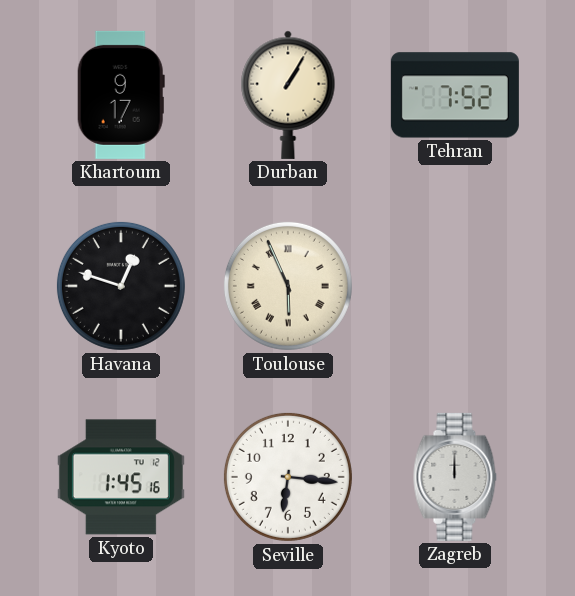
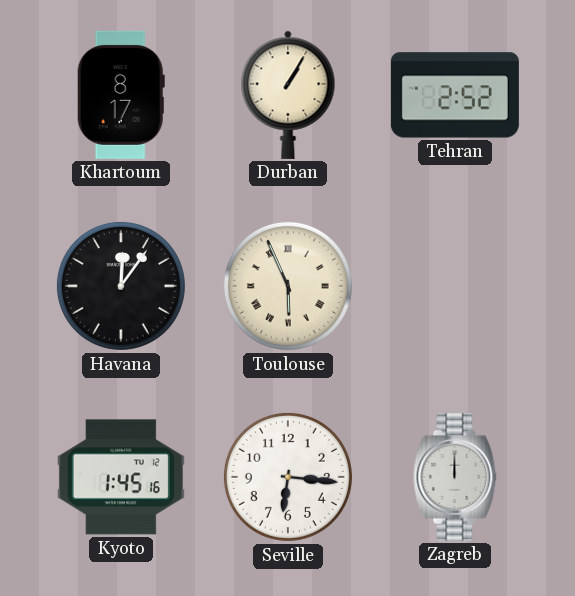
Khartoum: 9:17 -> 8:17 (121, 95)
Tehran: 7:52 -> 2:52 (455, 95)
Havana: 12:48 -> 12:06 (121, 286)
